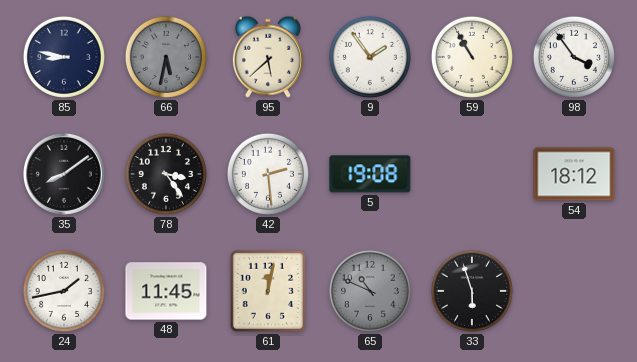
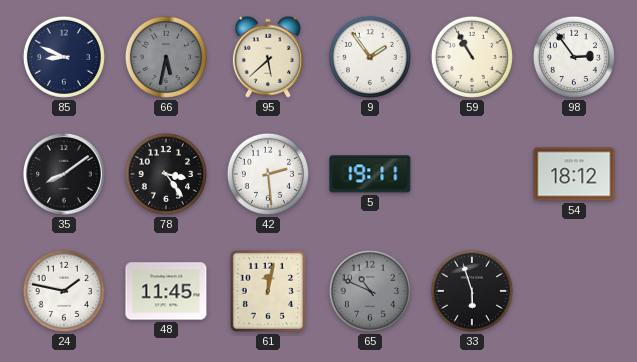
85: 8:47 -> 8:49 (64, 57)
98: 3:54 -> 2:54 (574, 57)
5: 19:08 -> 19:11 (370, 174)
24: 1:43 -> 1:47 (64, 291)
